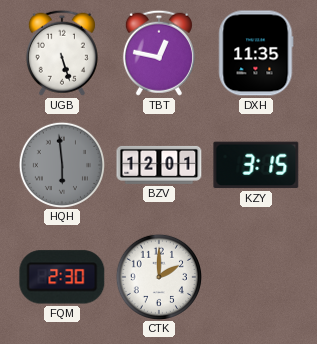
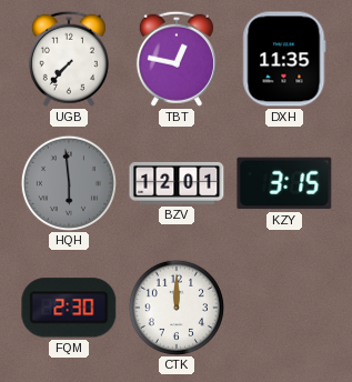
UGB: 5:27 -> 7:37 (69, 59)
CTK: 2:00 -> 12:00 (175, 306)
